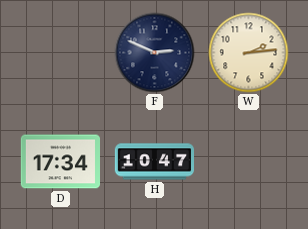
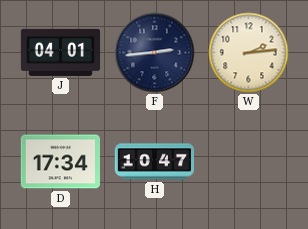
J: none -> 04:01 (61, 52)
F: 2:49 -> 2:44 (155, 53)
